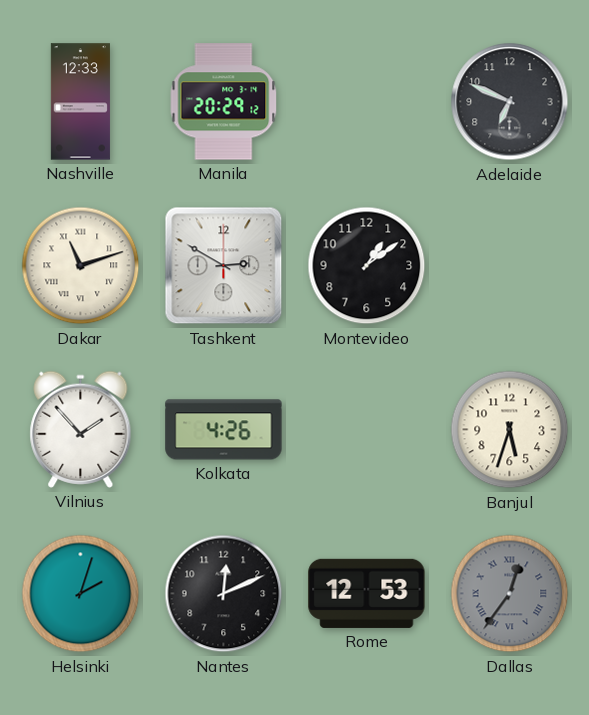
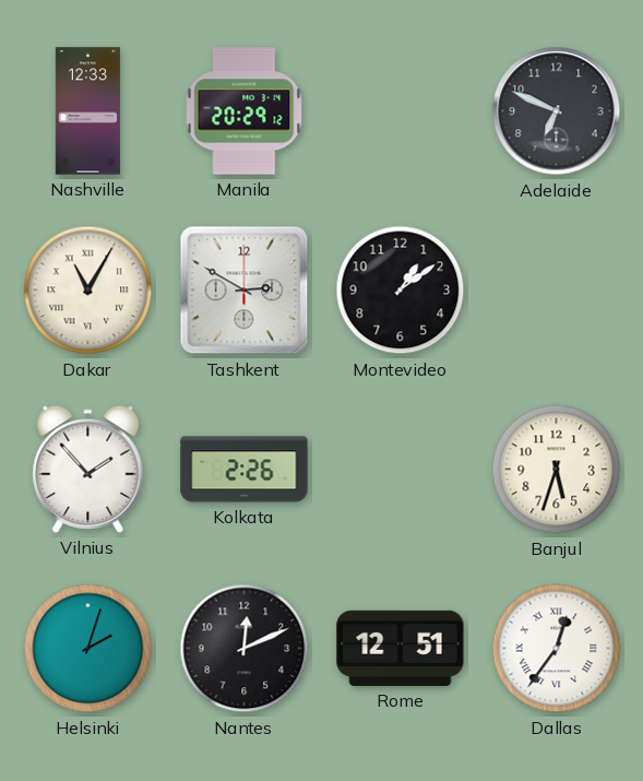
Dakar: 11:12 -> 11:05 (88, 291)
Kolkata: 4:26 -> 2:26 (245, 470)
Rome: 12:53 -> 12:51 (401, 648)
Dallas dial: grey -> white (557, 649)
